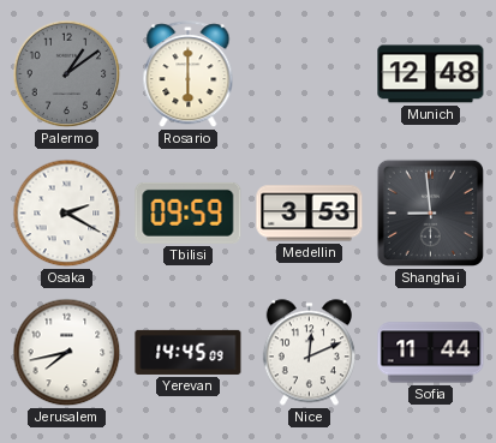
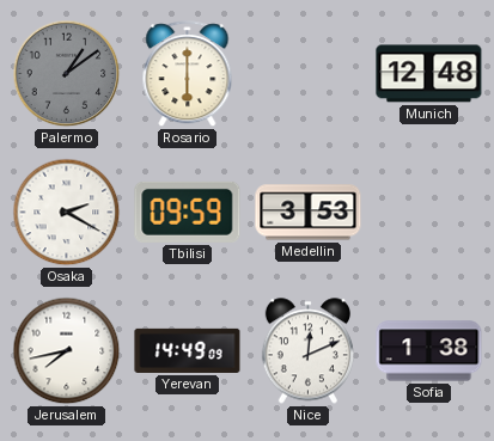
Shanghai: 8:59 -> none (430, 212)
Yerevan: 14:45 -> 14:49 (188, 350)
Sofia: 11:44 -> 1:38 (429, 351)
